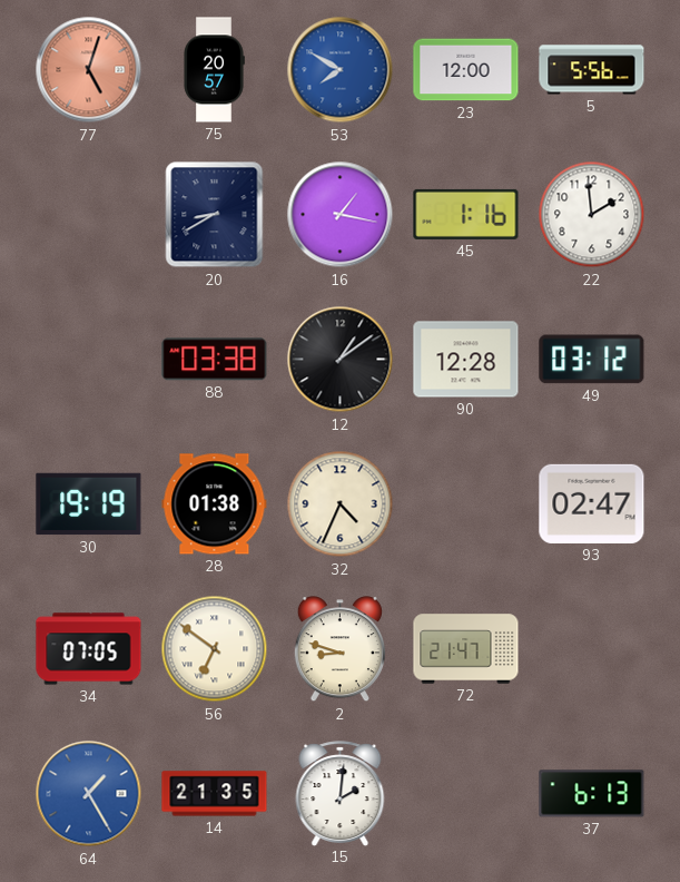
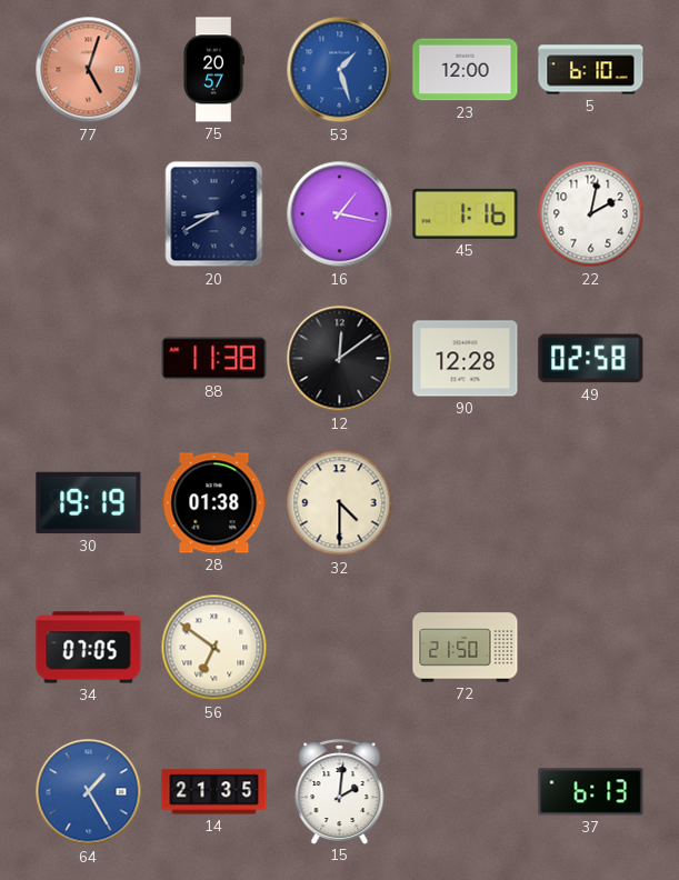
53: 7:50 -> 1:27 (340, 70)
5: 5:56 -> 6:10 (591, 70)
22: 1:59 -> 2:02 (591, 214)
88: 03:38 -> 11:38 (214, 359)
12: 1:09 -> 12:09 (340, 359)
49: 03:12 -> 02:58 (591, 359)
32: 4:34 -> 4:30 (340, 503)
93: 02:47 -> none (592, 503)
2: 8:48 -> none (339, 649)
72: 21:47 -> 21:50 (466, 648)
